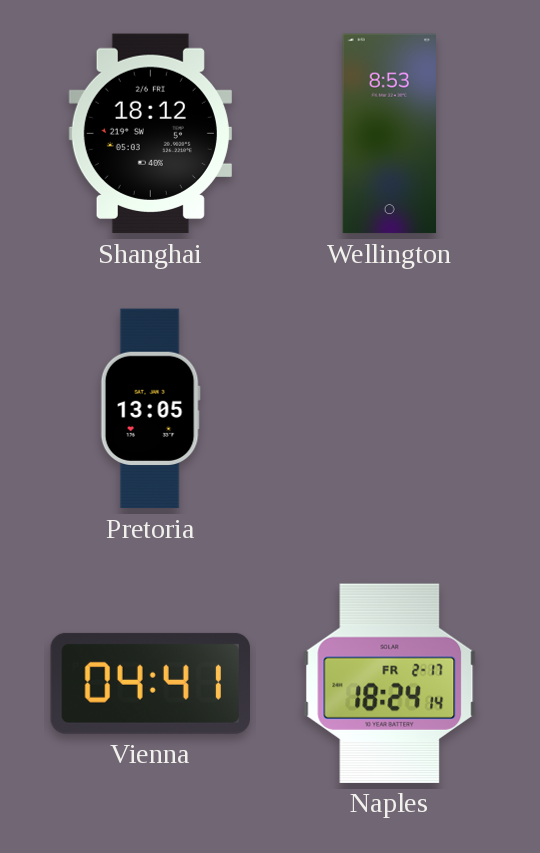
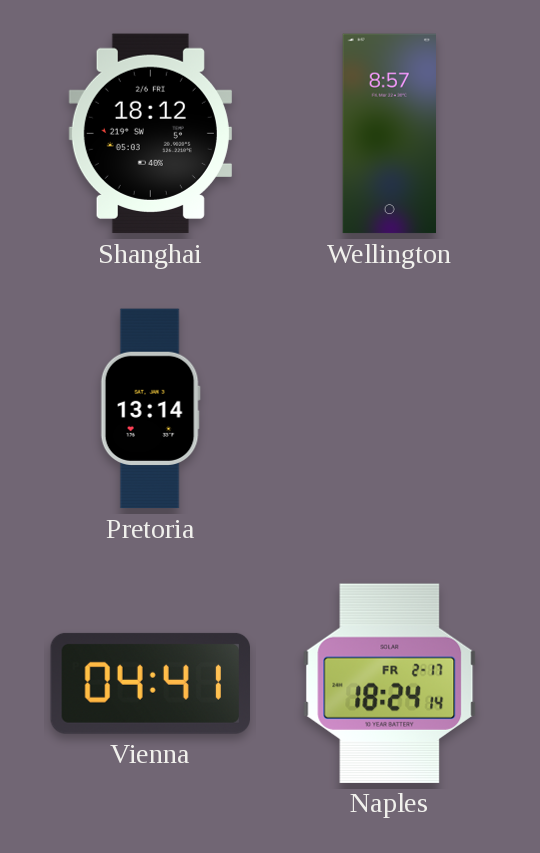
Wellington: 8:53 -> 8:57 (390, 134)
Pretoria: 13:05 -> 13:14 (150, 409)
